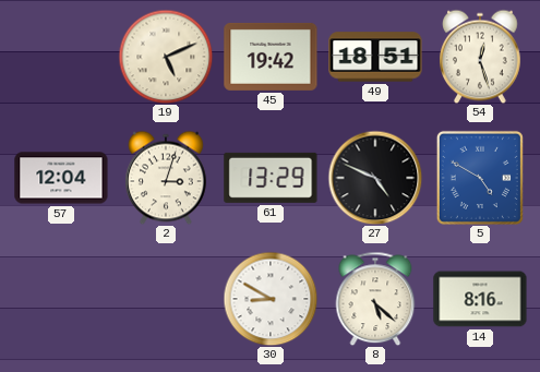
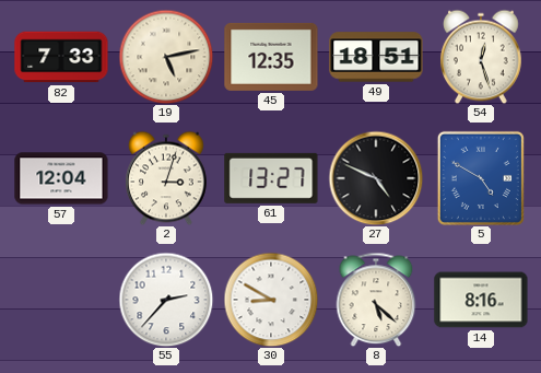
82: none -> 7:33 (61, 57)
19: 5:11 -> 5:13 (166, 57)
45: 19:42 -> 12:35 (271, 57)
61: 13:29 -> 13:27 (271, 178)
55: none -> 2:37 (166, 300)
